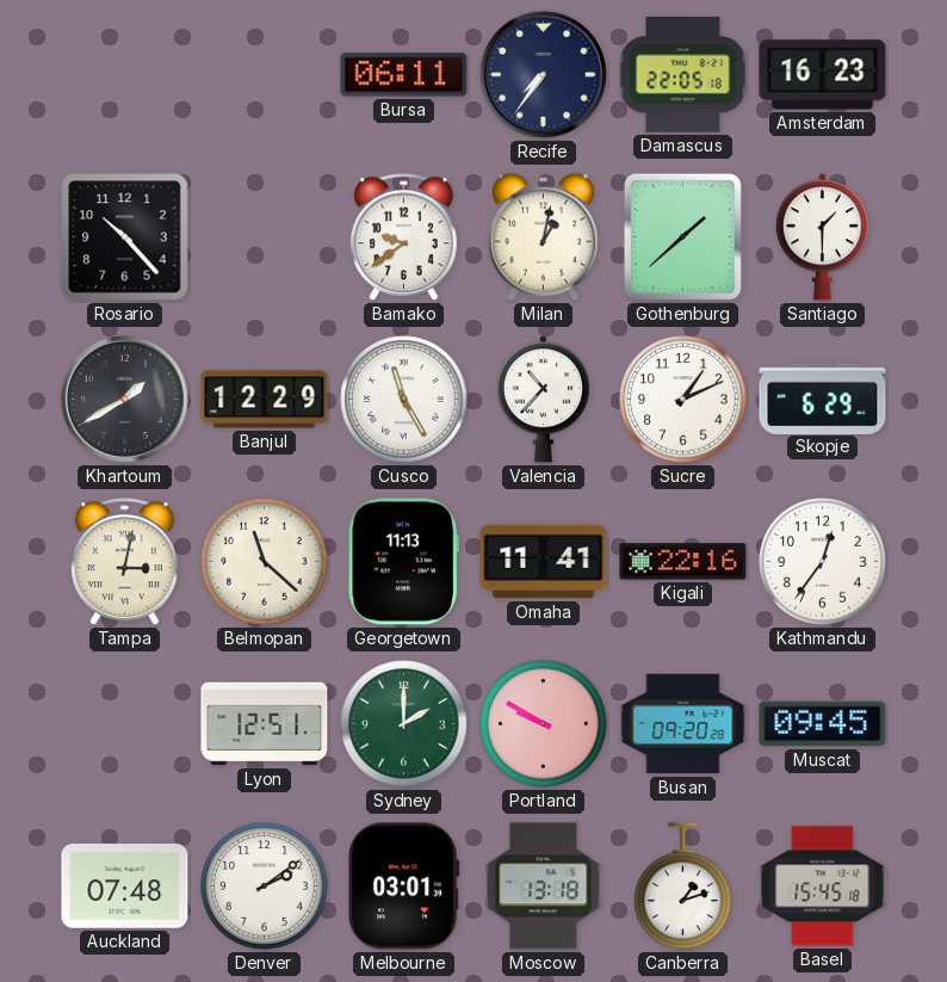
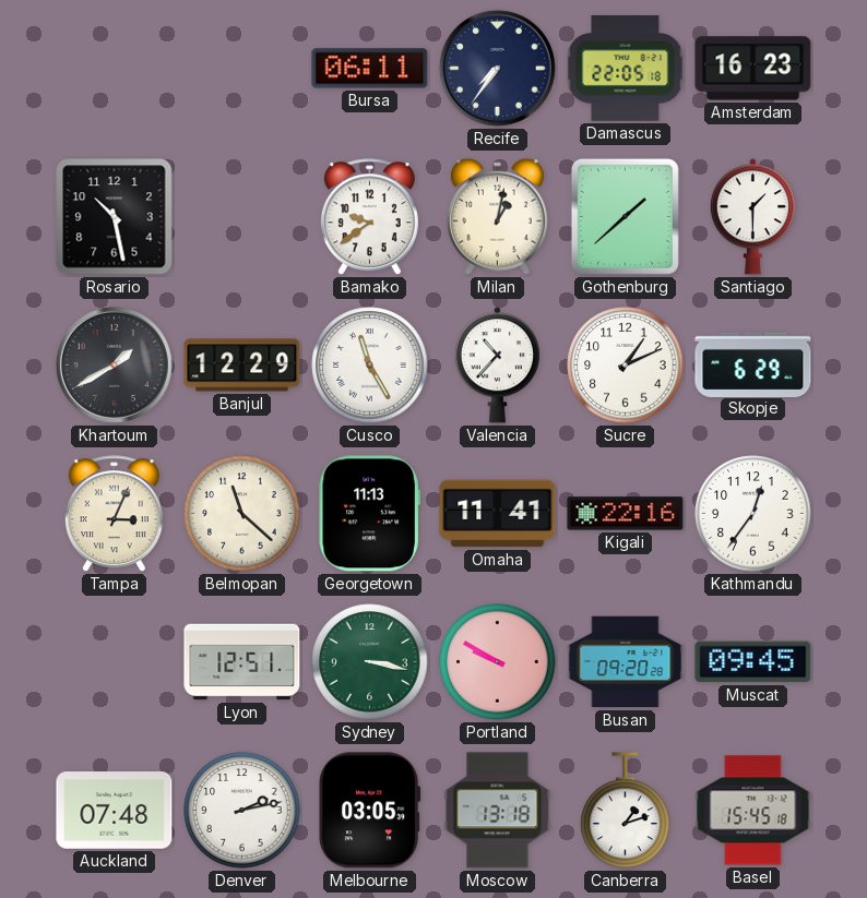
Rosario: 10:23 -> 10:28 (115, 217)
Tampa: 3:02 -> 3:04 (114, 514)
Sydney: 2:00 -> 3:17 (370, 662)
Denver: 2:09 -> 2:13 (242, 811)
Melbourne: 03:01 -> 03:05 (369, 811)
